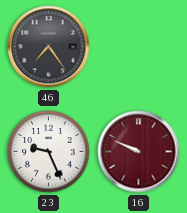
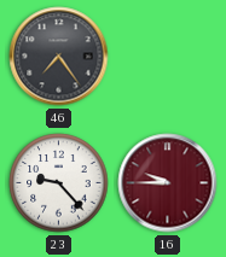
23: 9:26 -> 9:23 (59, 183)
16: 9:49 -> 9:45 (168, 183)
